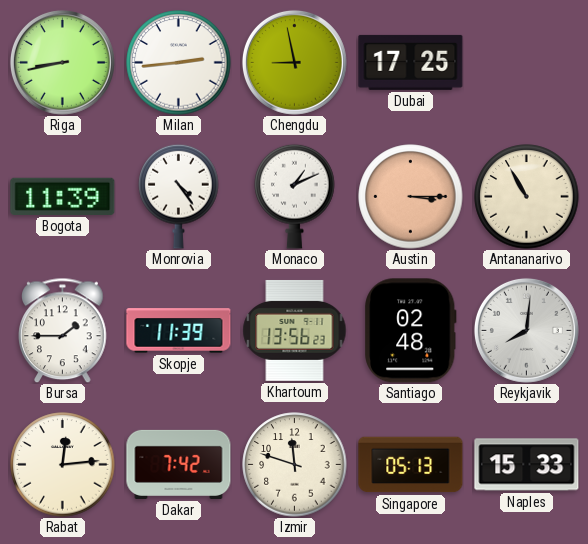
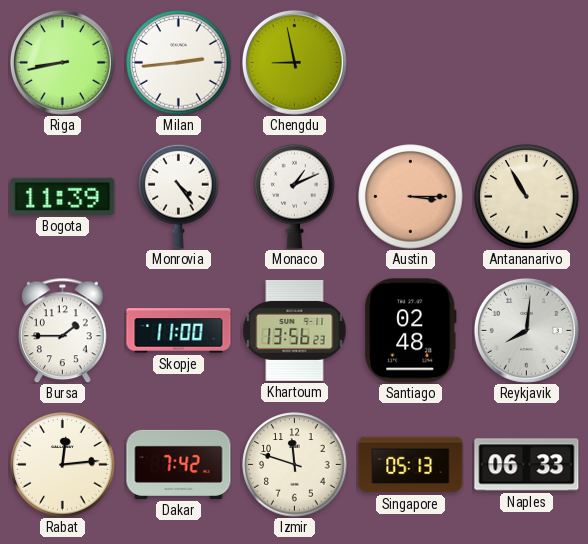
Dubai: 17:25 -> none (411, 62)
Skopje: 11:39 -> 11:00 (179, 331)
Naples: 15:33 -> 06:33 (527, 465)
